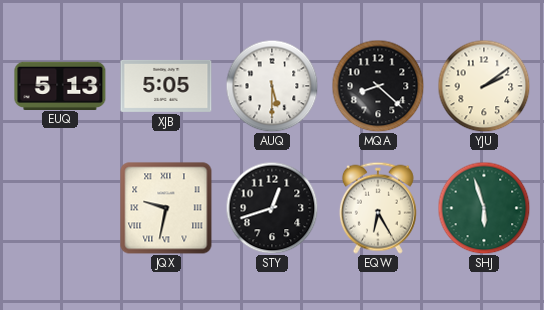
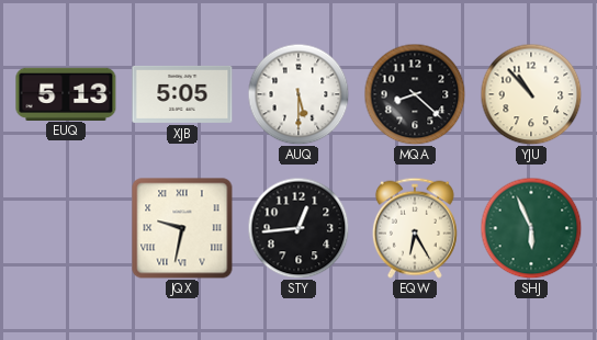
YJU: 2:09 -> 10:53 (531, 94)
STY: 12:42 -> 12:44 (298, 228)
SHJ: 5:57 -> 5:56 (531, 228)
